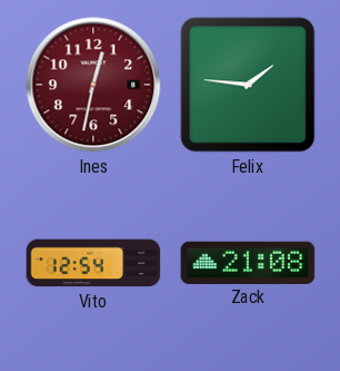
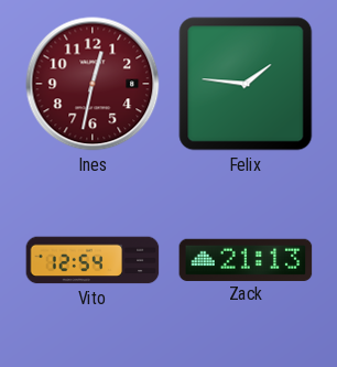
Zack: 21:08 -> 21:13 (246, 259)
